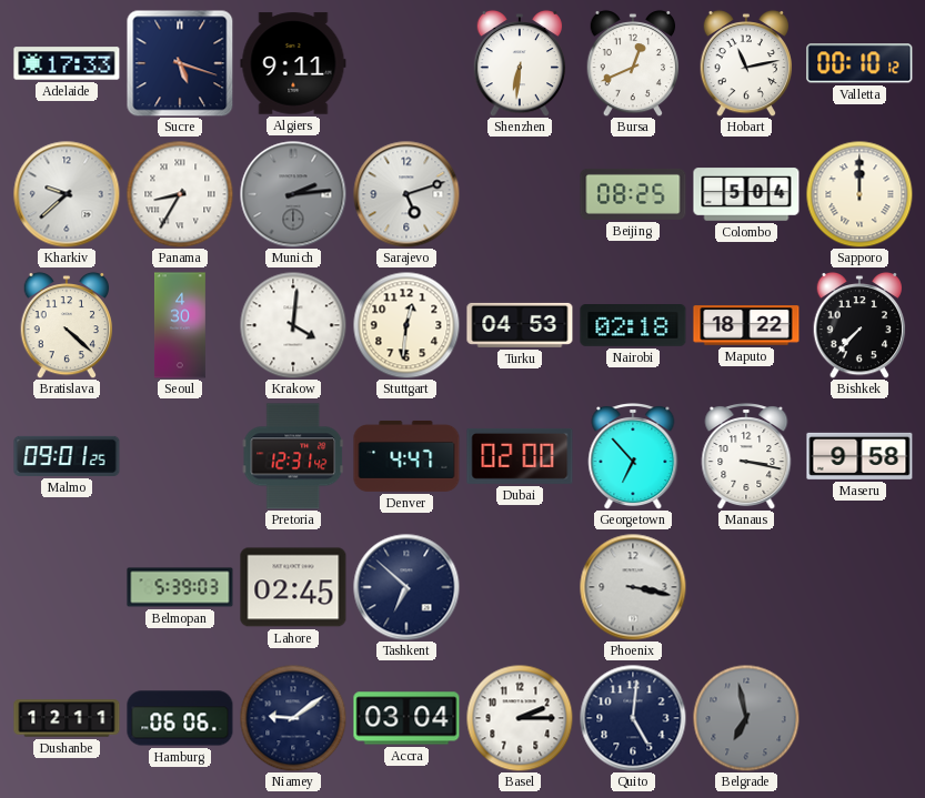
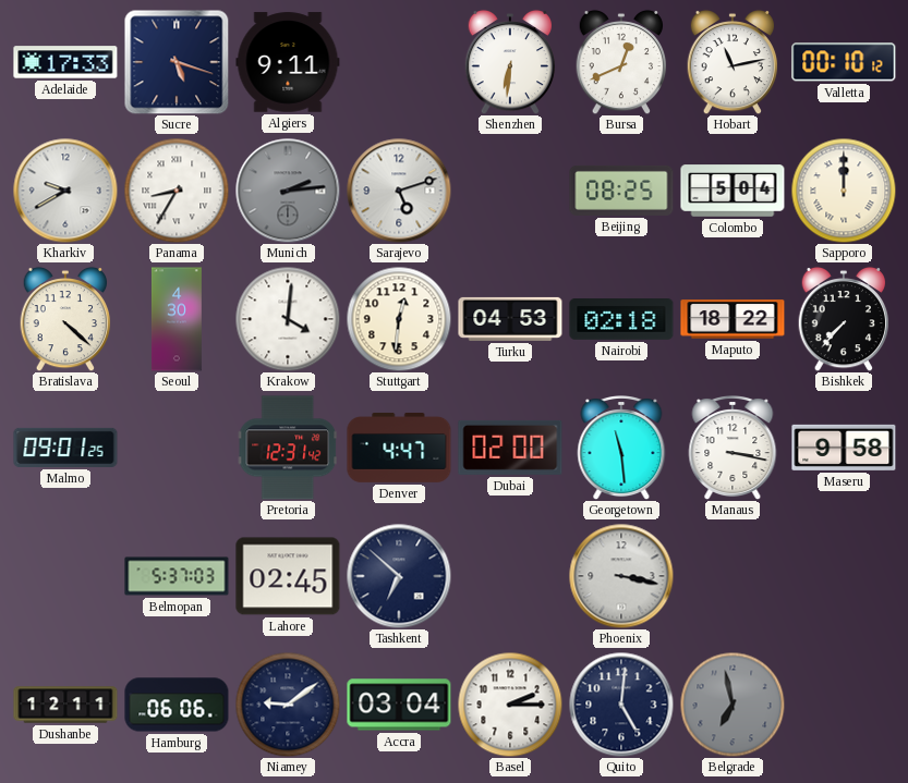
Kharkiv: 9:38 -> 9:40 (65, 191)
Georgetown: 6:53 -> 11:29 (621, 449)
Belmopan: 5:39 -> 5:37 (177, 576)
